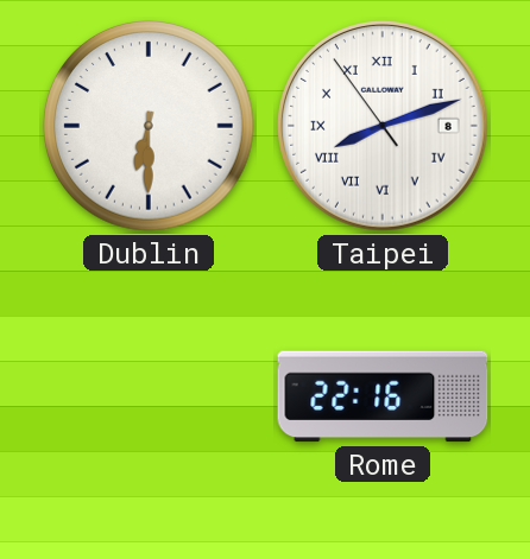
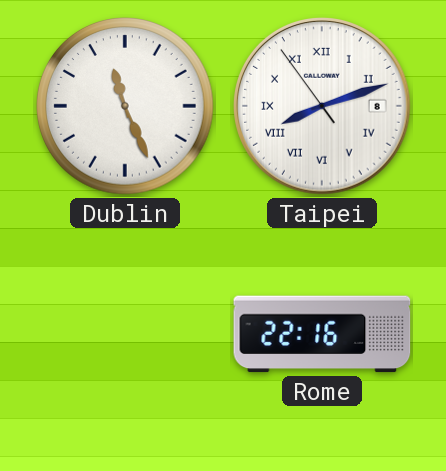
Dublin: 6:30 -> 11:26 (126, 107)
